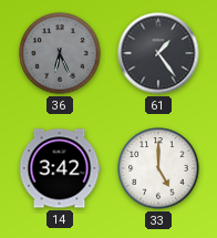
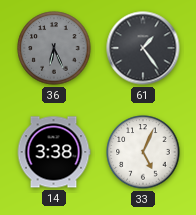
14: 3:42 -> 3:38 (54, 152)
33: 5:00 -> 5:04 (143, 152)
